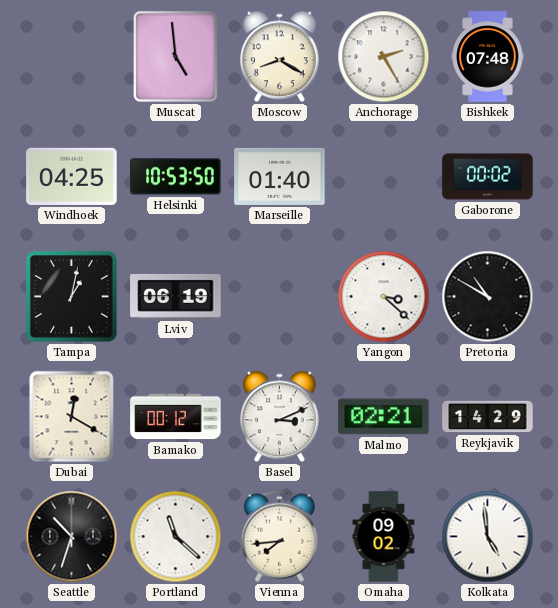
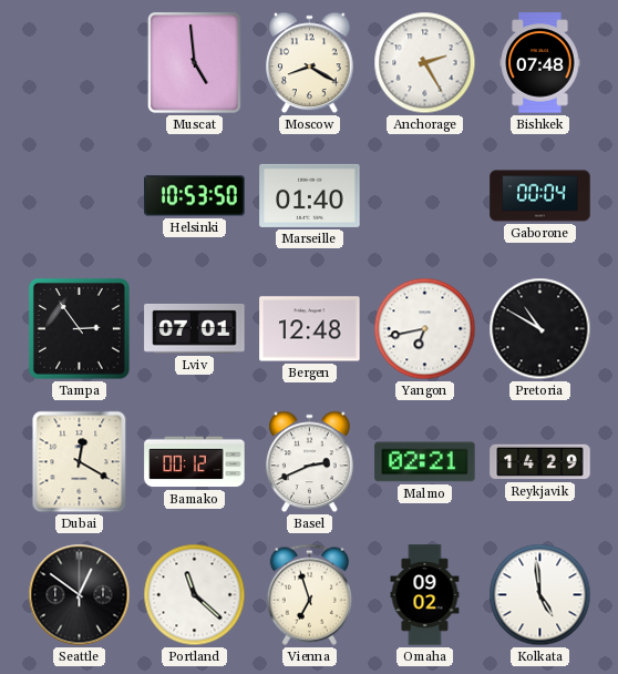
Windhoek: 04:25 -> none (72, 176)
Gaborone: 00:02 -> 00:04 (540, 196)
Tampa: 1:02 -> 2:54 (79, 328)
Lviv: 06:19 -> 07:01 (195, 328)
Bergen: none -> 12:48 (310, 329)
Yangon: 3:22 -> 6:43 (425, 329)
Basel: 3:11 -> 2:41 (310, 462)
Seattle: 10:33 -> 12:51 (80, 595)
Vienna: 7:44 -> 6:57 (309, 594)
